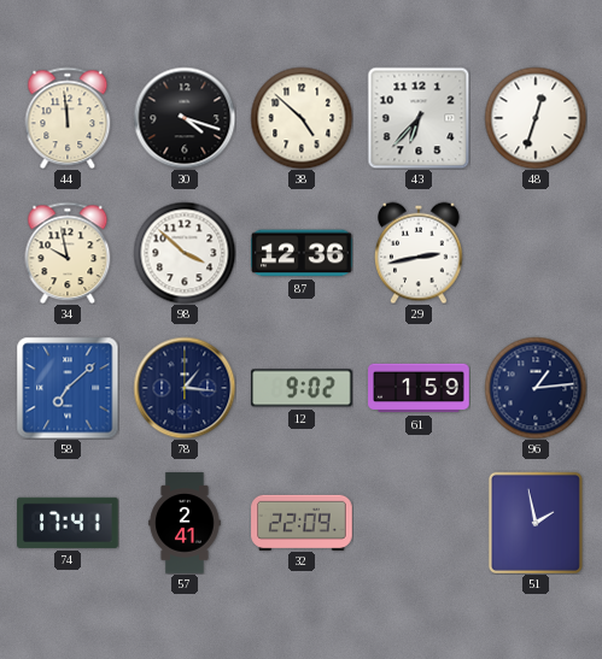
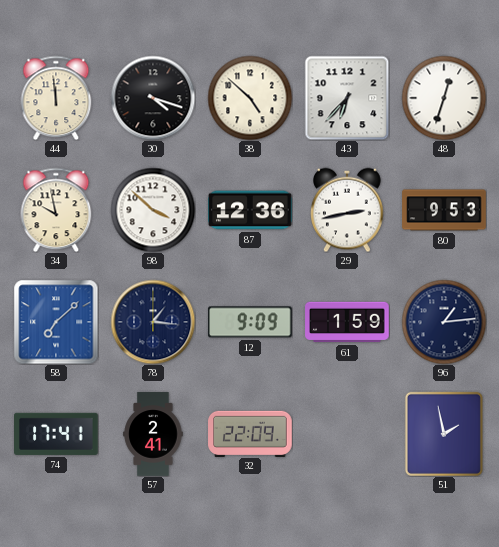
80: none -> 9:53 (444, 210)
12: 9:02 -> 9:09 (251, 322)
